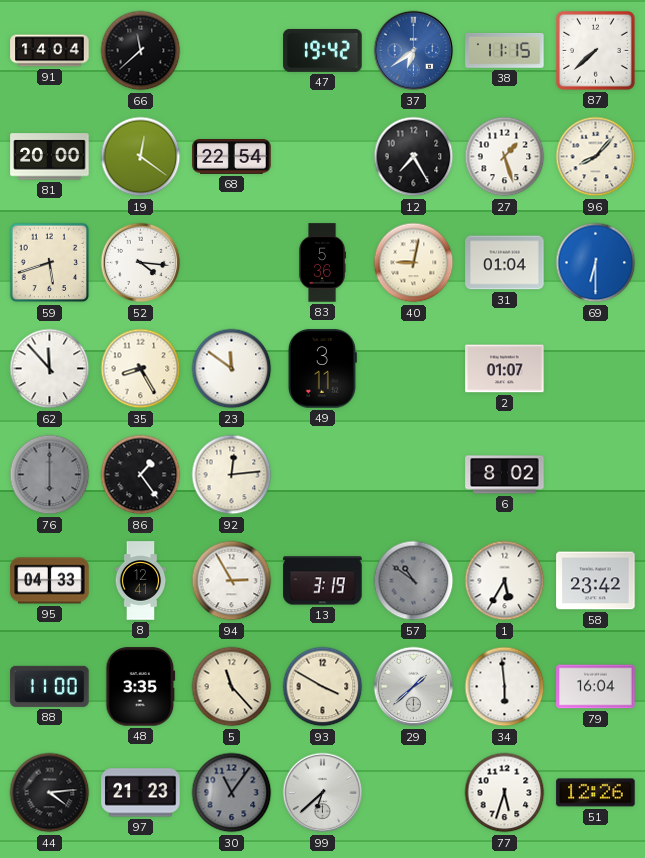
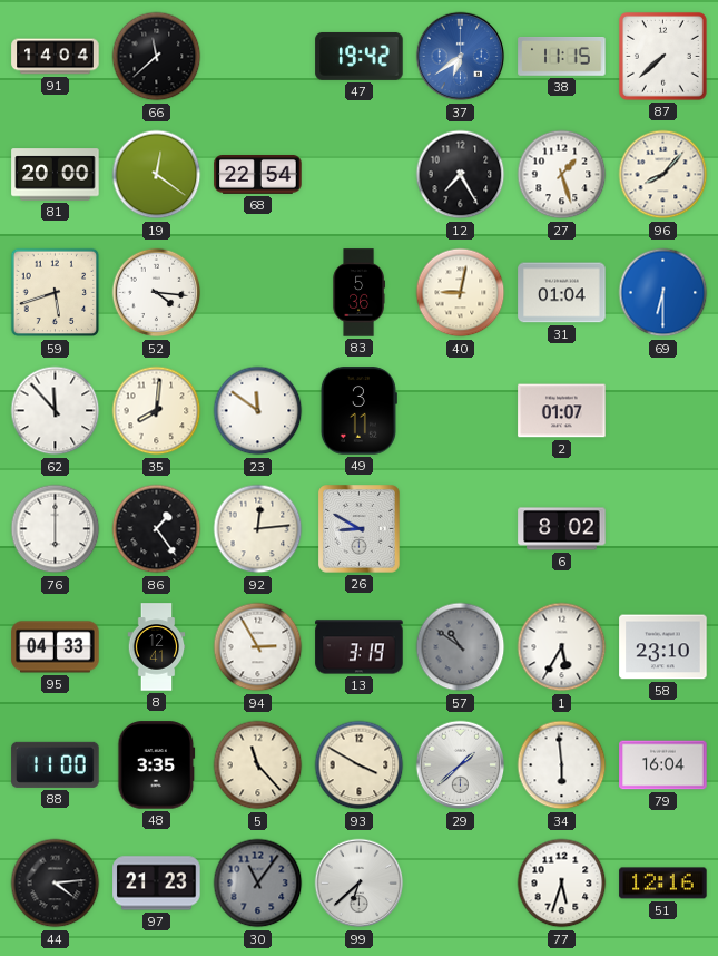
35: 8:25 -> 8:01 (157, 411)
76 dial: grey -> white (56, 529)
26: none -> 8:50 (360, 529)
58: 23:42 -> 23:10 (663, 647)
51: 12:26 -> 12:16 (663, 884)
